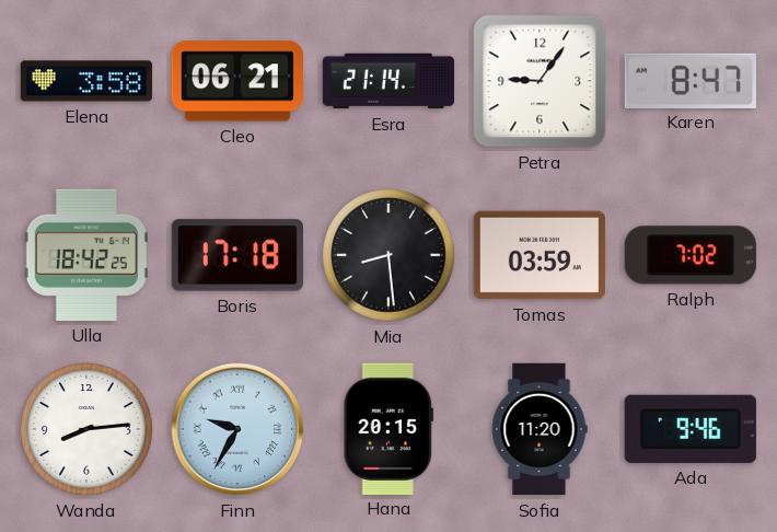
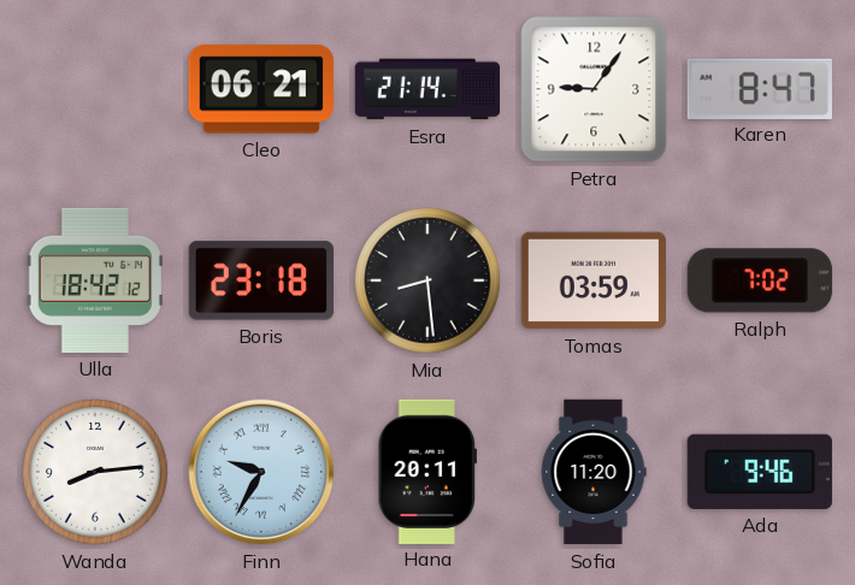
Elena: 3:58 -> none (85, 81)
Ulla: 18:42:25 -> 18:42:12 (95, 280)
Boris: 17:18 -> 23:18 (261, 280)
Hana: 20:15 -> 20:11 (427, 471)
